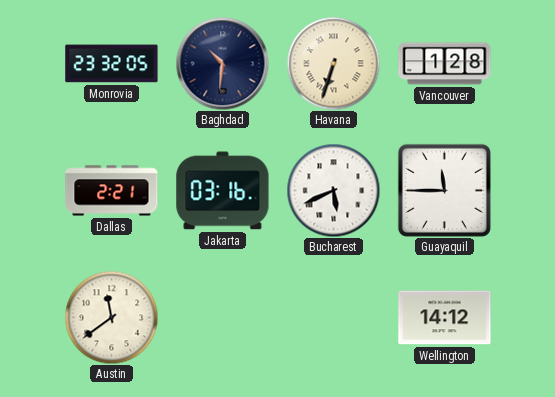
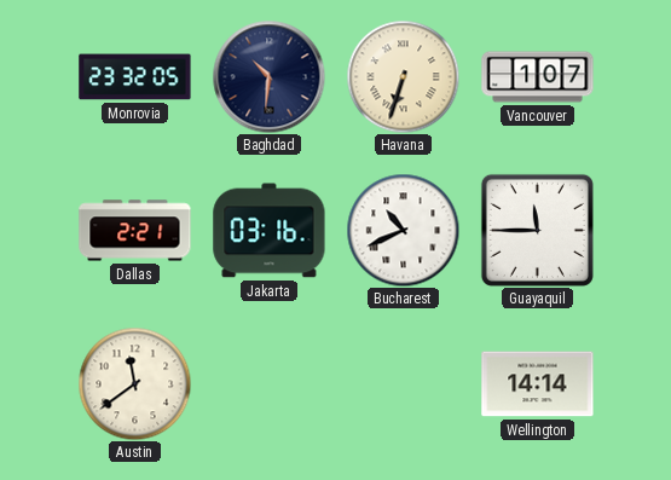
Vancouver: 1:28 -> 1:07 (538, 77)
Bucharest: 5:41 -> 10:41 (403, 230)
Wellington: 14:12 -> 14:14 (538, 384)
